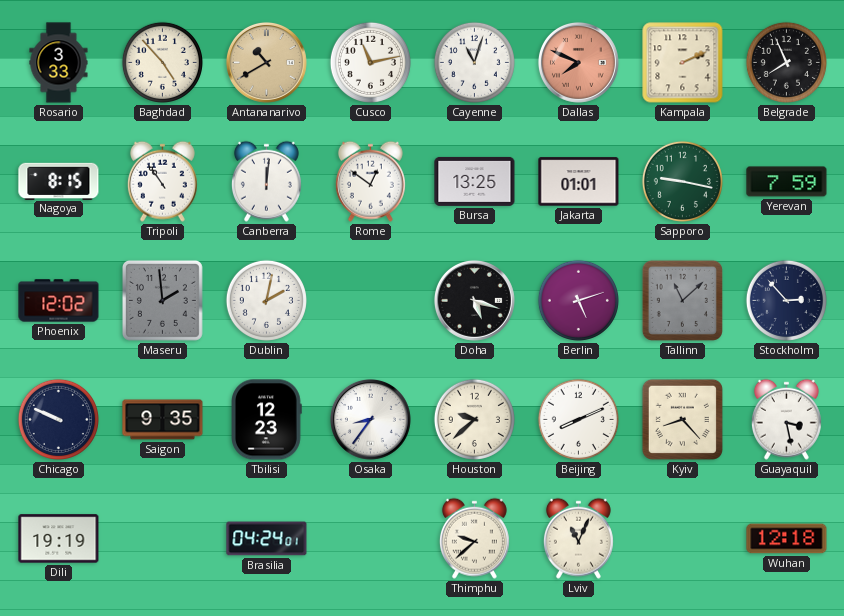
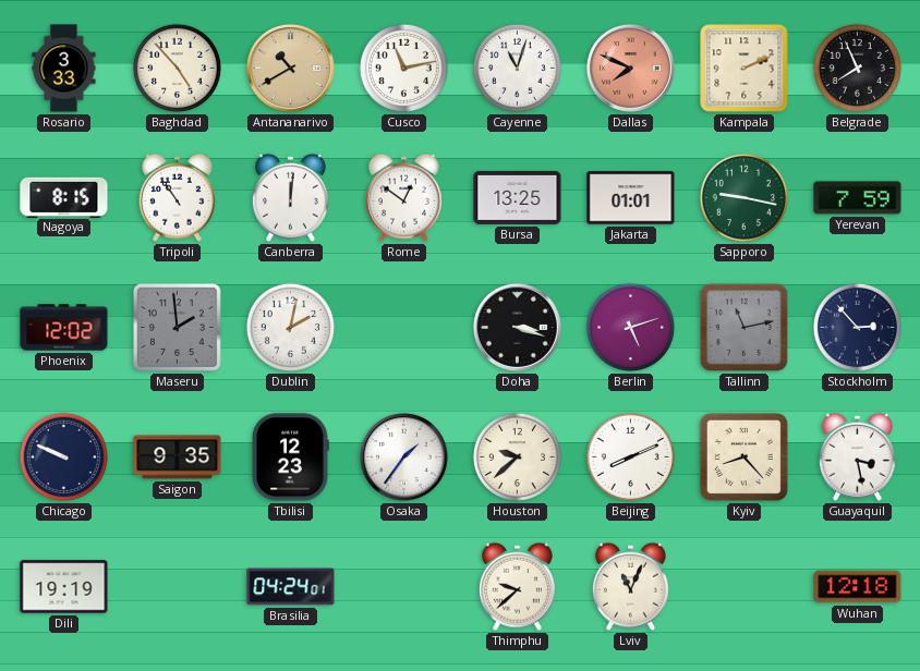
Doha: 5:18 -> 3:18 (517, 327)
Tallinn: 11:08 -> 11:13 (743, 327)
Osaka: 8:36 -> 1:36 (403, 456)
